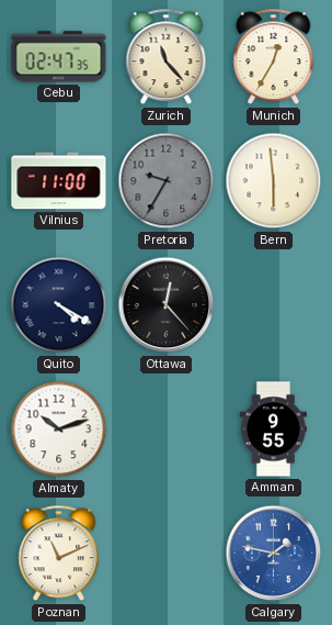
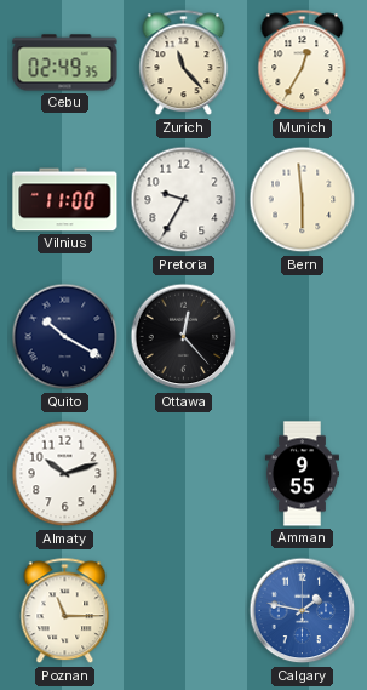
Cebu: 02:47 -> 02:49 (65, 63)
Pretoria dial: grey -> white (184, 200)
Quito: 4:20 -> 10:20 (65, 337)
Poznan: 11:11 -> 11:15 (65, 611)
